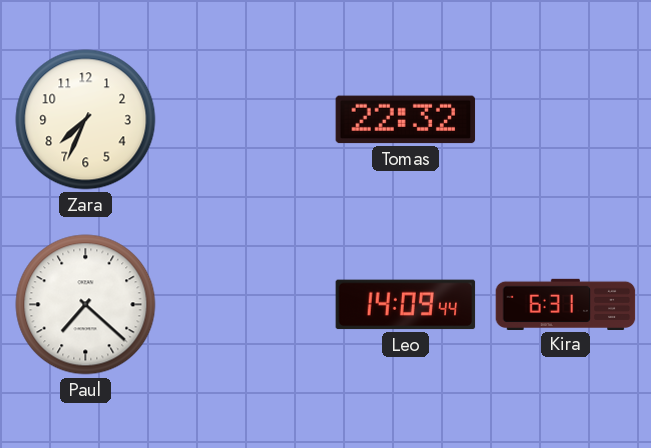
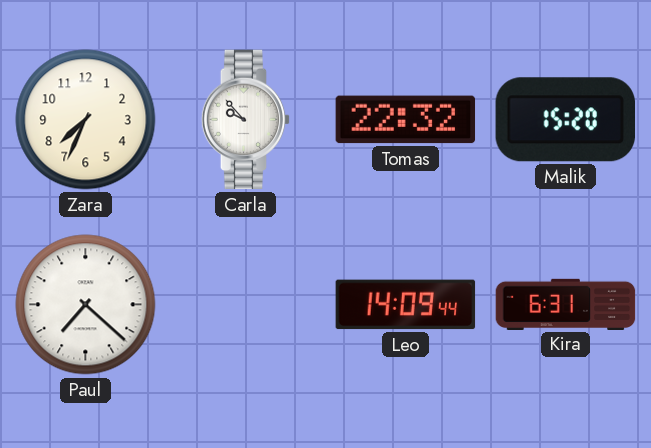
Carla: none -> 9:53 (246, 120)
Malik: none -> 15:20 (565, 120)
